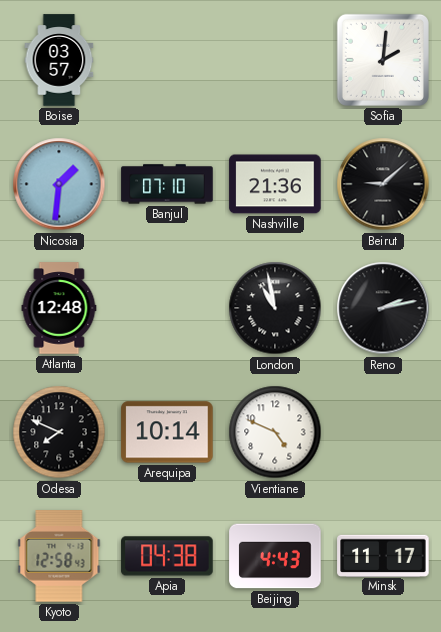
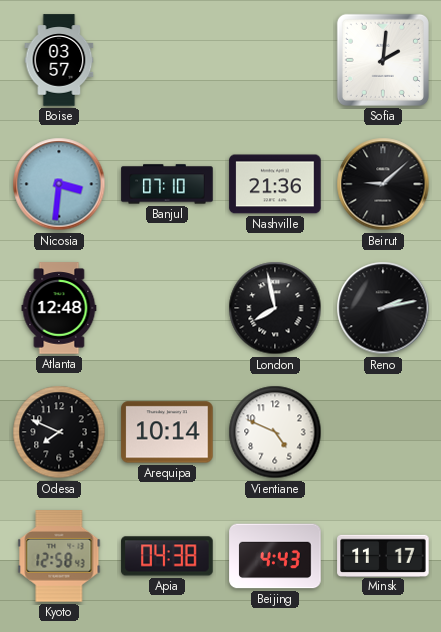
Nicosia: 1:31 -> 3:31 (59, 184)
London: 10:58 -> 7:58 (275, 308)
